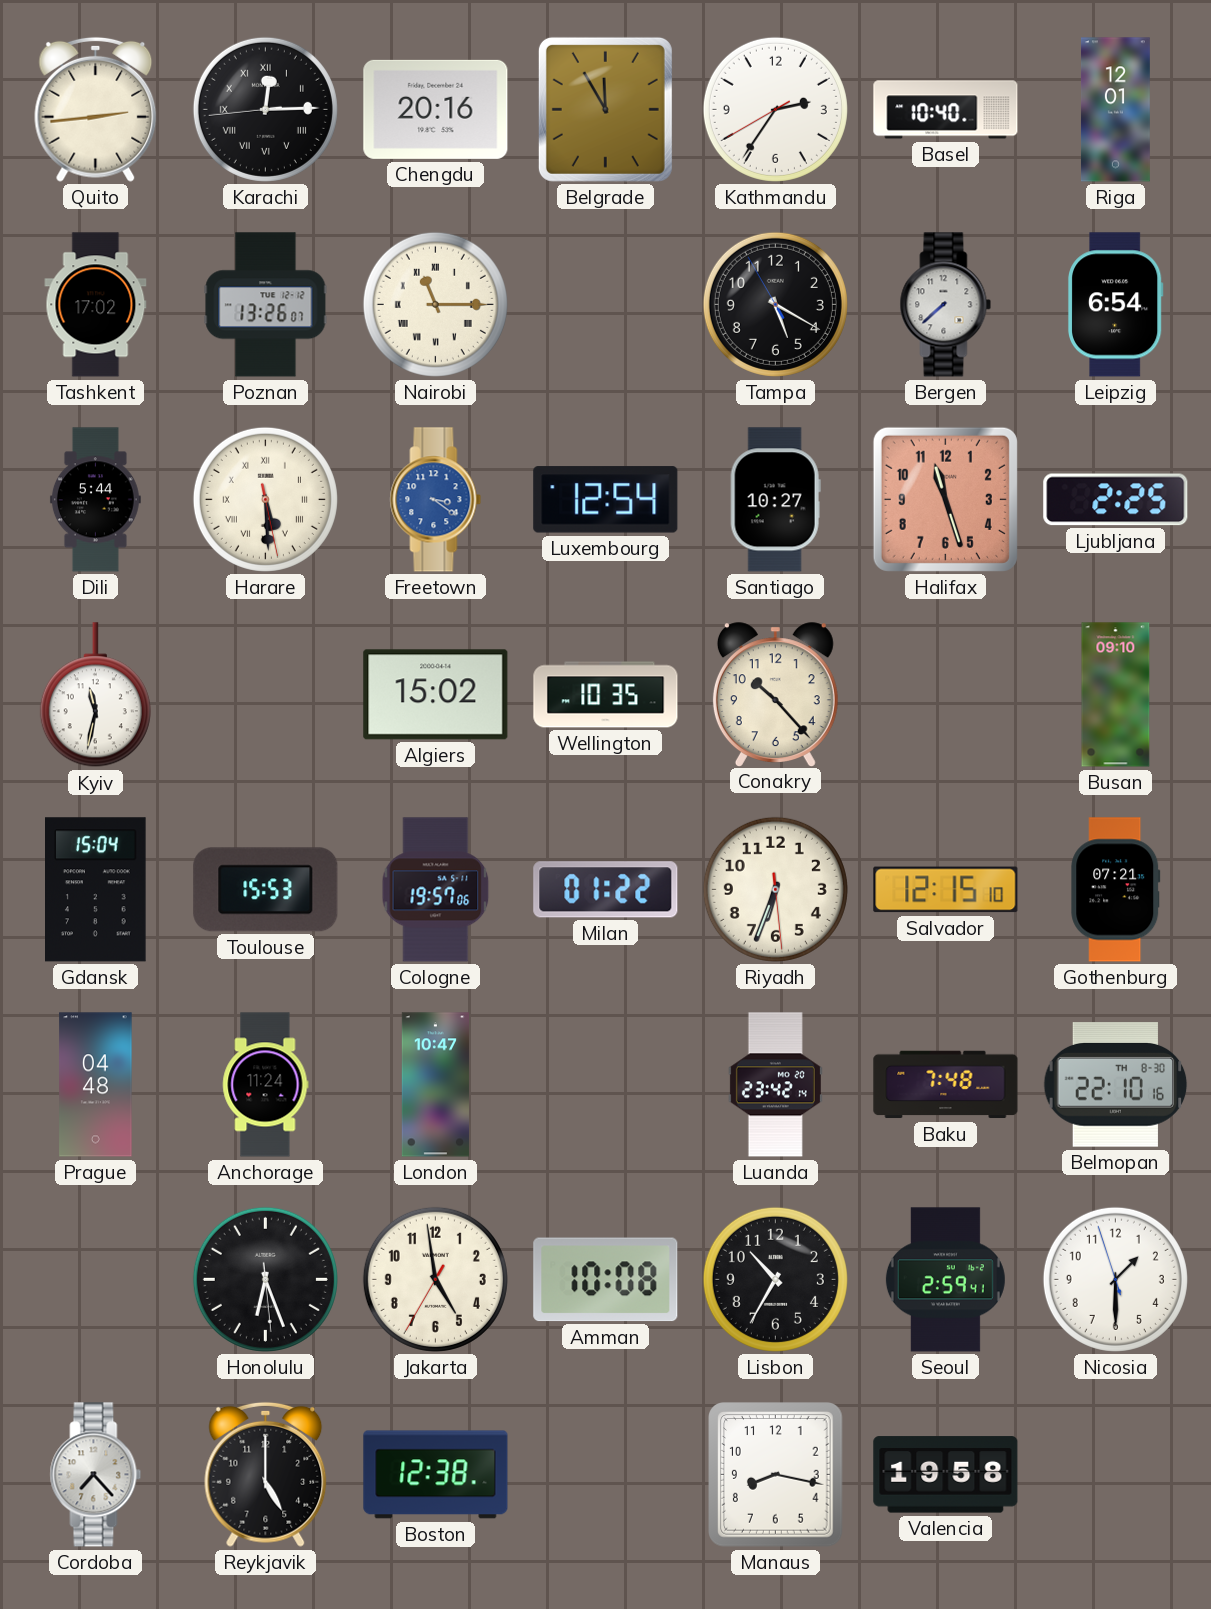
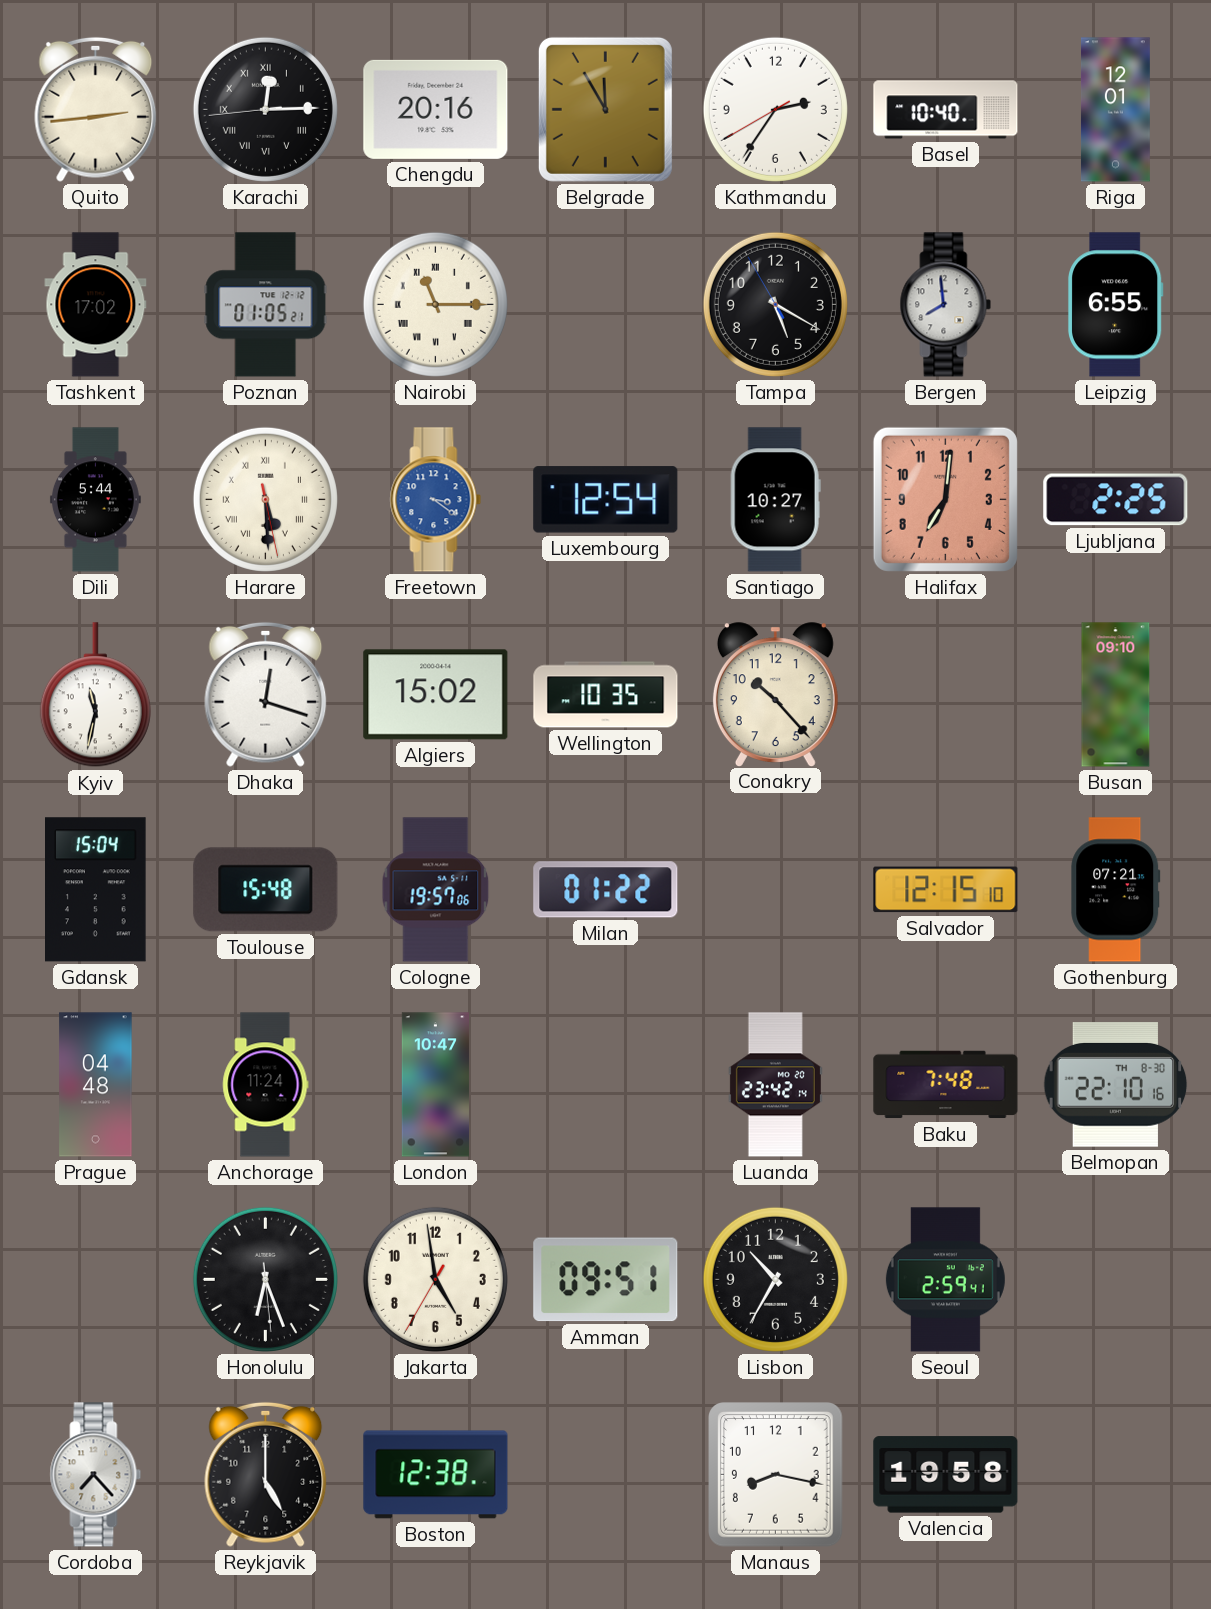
Poznan: 13:26 -> 01:05 (266, 305)
Bergen: 7:38 -> 7:59 (946, 305)
Leipzig: 6:54 -> 6:55 (1115, 305)
Halifax: 11:27 -> 7:01 (945, 499)
Dhaka: none -> 12:18 (266, 694)
Toulouse: 15:53 -> 15:48 (266, 890)
Riyadh: 6:33 -> none (775, 889)
Amman: 10:08 -> 09:51 (606, 1280)
Nicosia: 1:29 -> none (1115, 1279)
